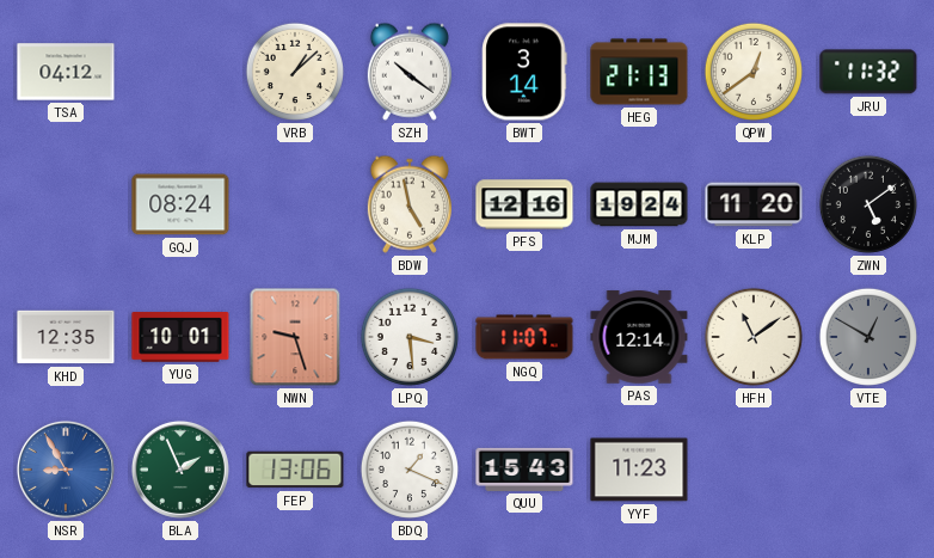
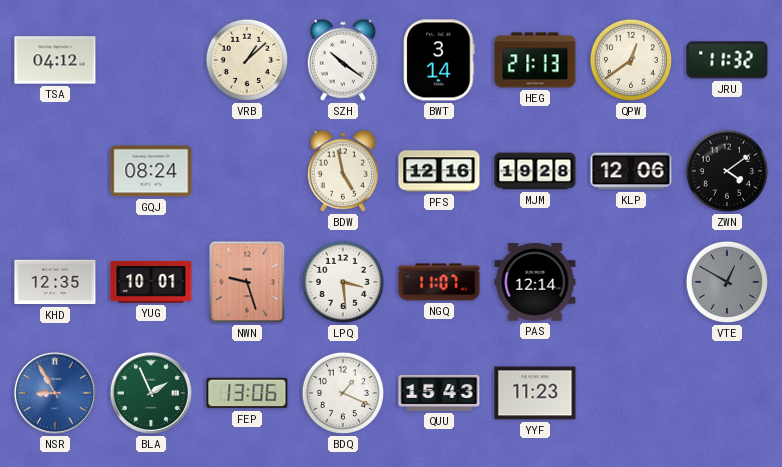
MJM: 19:24 -> 19:28 (535, 171)
KLP: 11:20 -> 12:06 (631, 171)
ZWN: 5:09 -> 4:09 (727, 171)
HFH: 11:09 -> none (754, 337)
